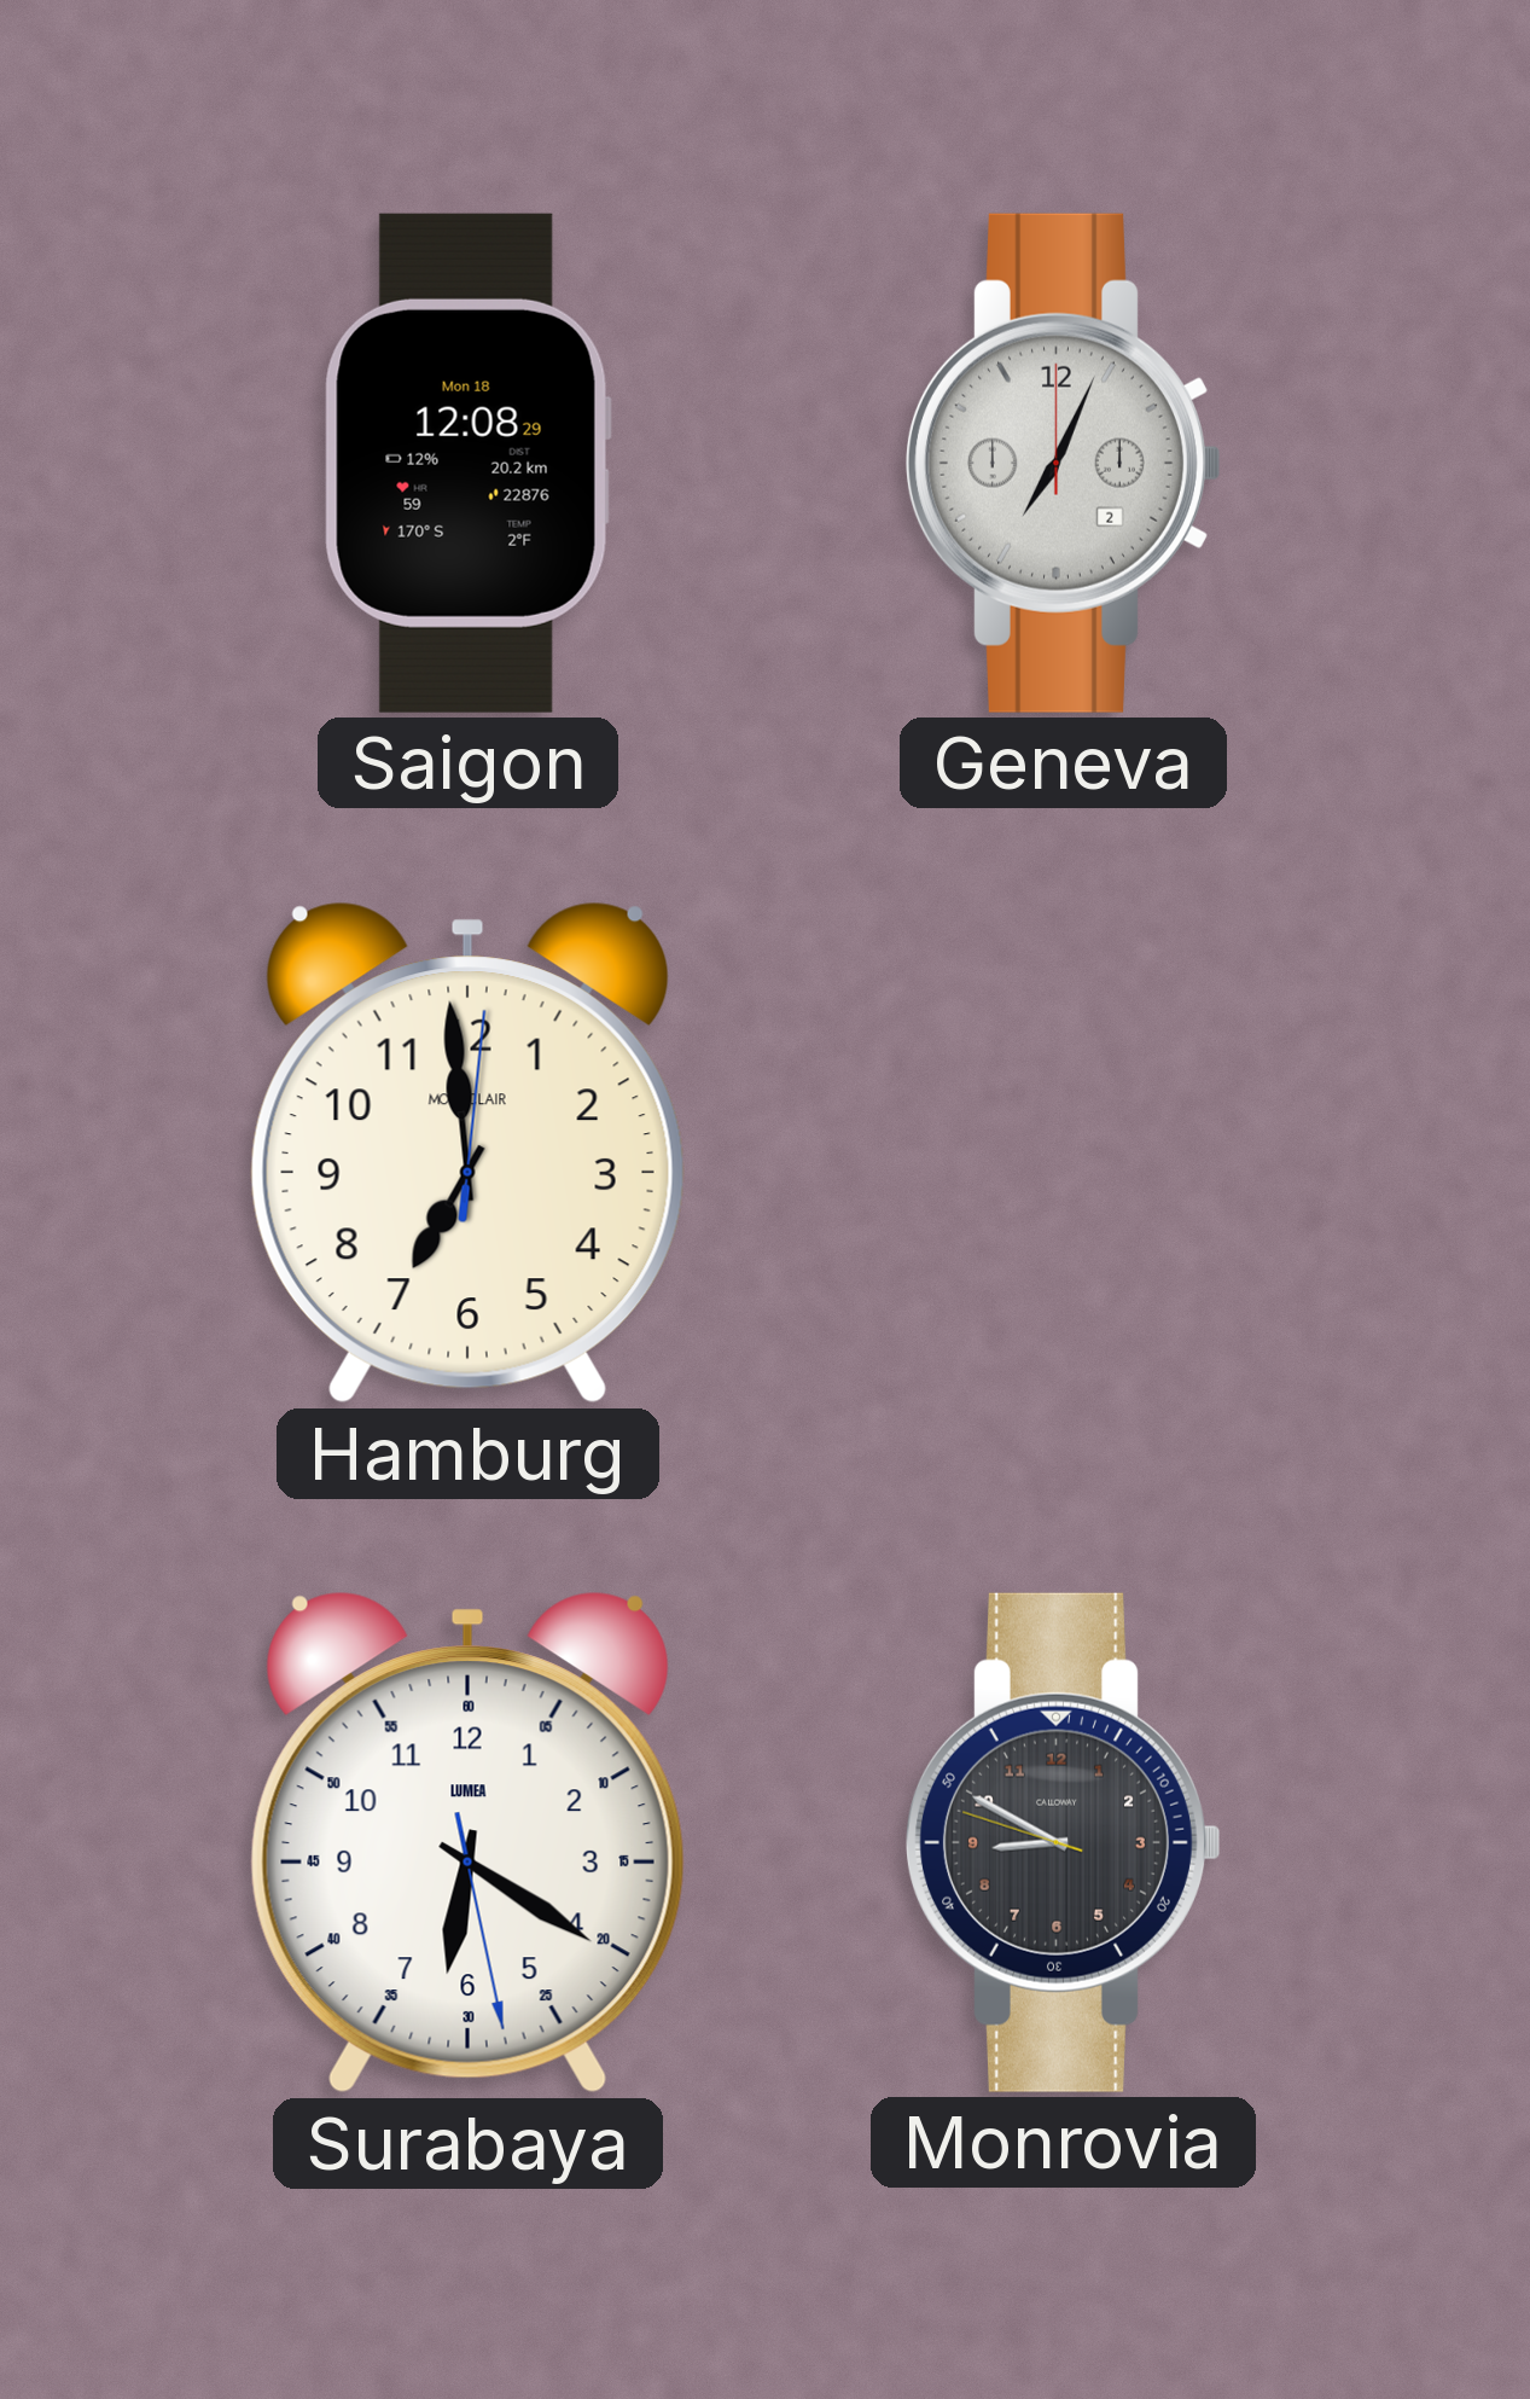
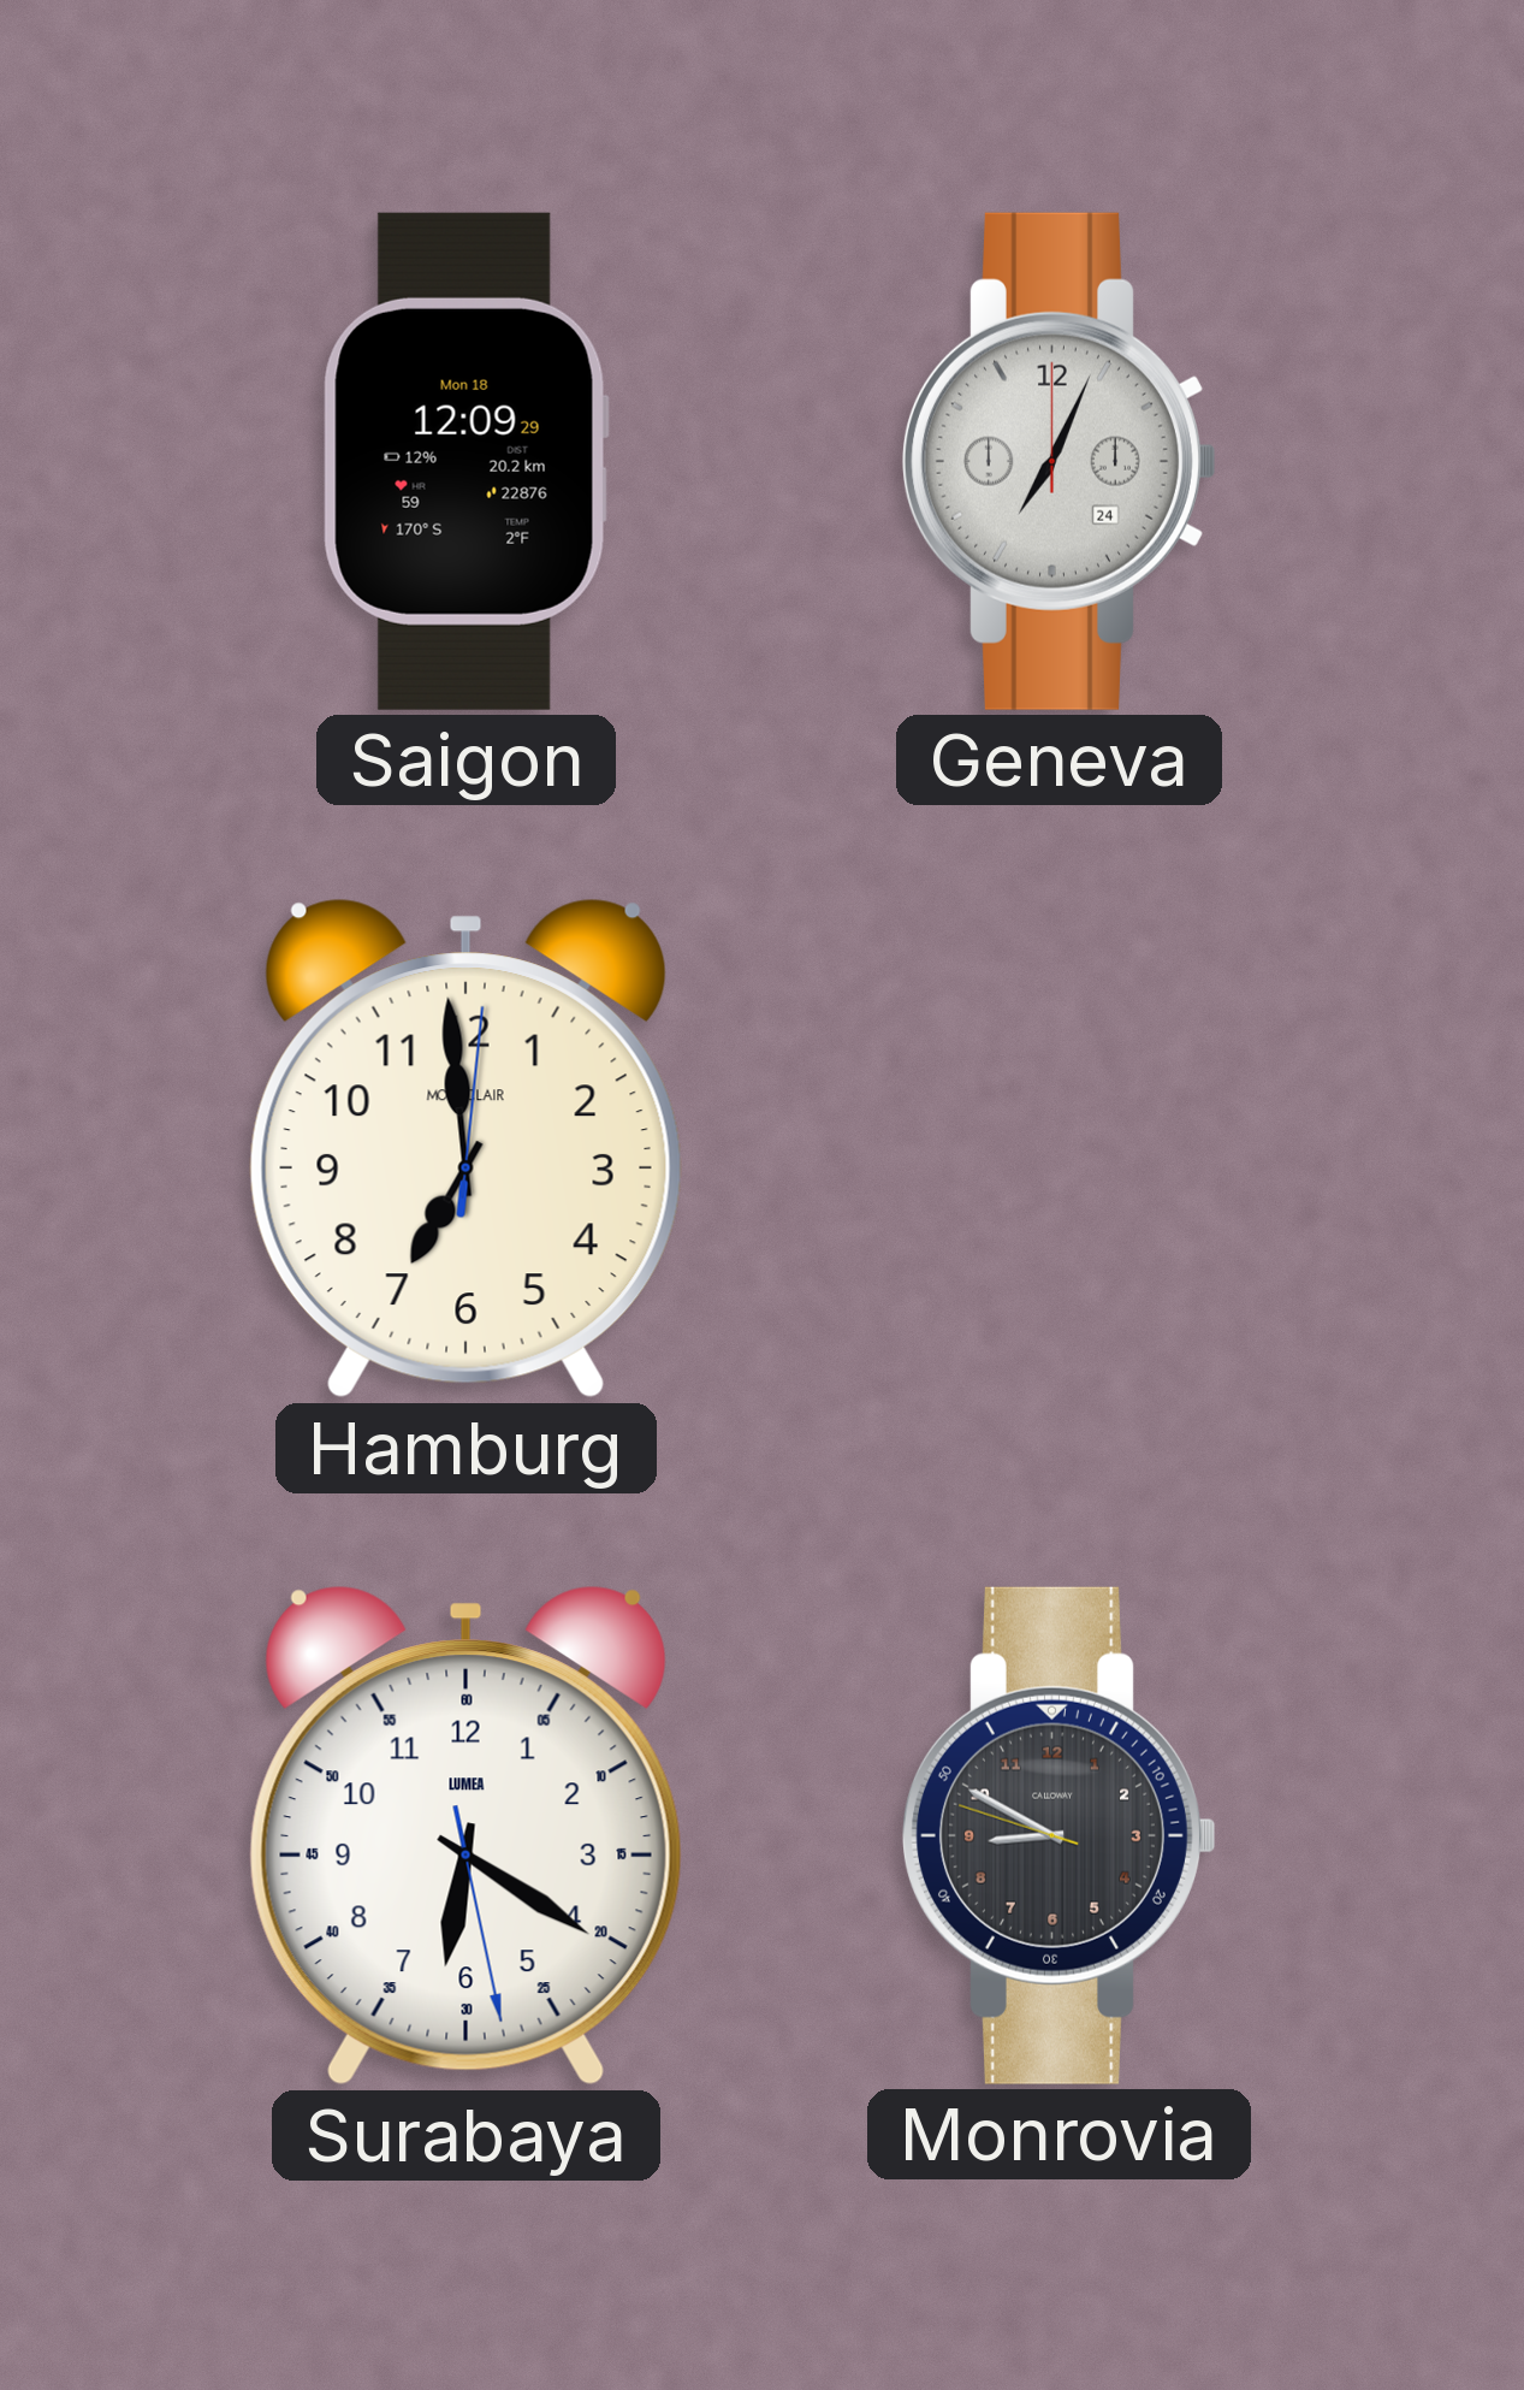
Saigon: 12:08 -> 12:09 (465, 461)
Geneva date: 2 -> 24 (1059, 461)
